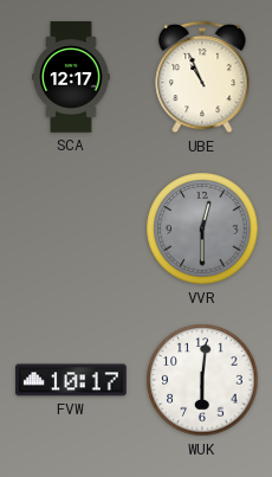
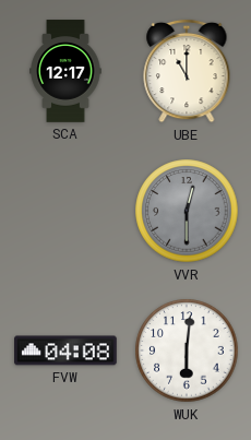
UBE: 10:56 -> 11:00 (187, 71)
FVW: 10:17 -> 04:08 (67, 350)
